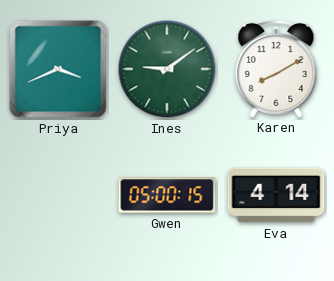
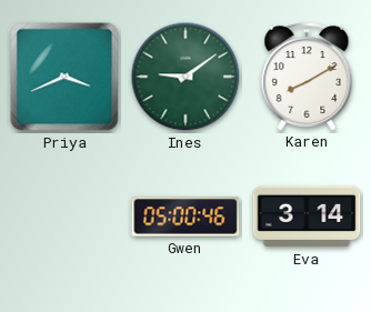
Gwen: 05:00:15 -> 05:00:46 (185, 217)
Eva: 4:14 -> 3:14 (307, 217)
